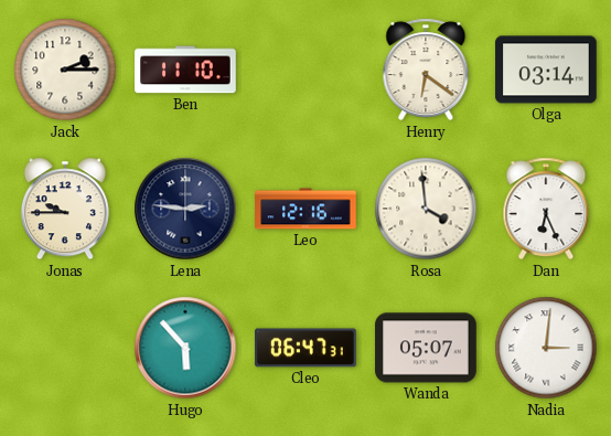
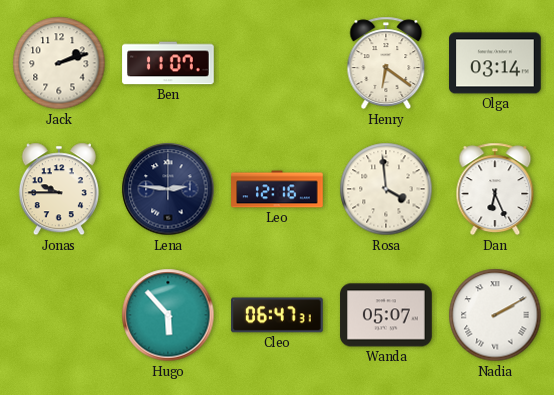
Jack: 2:15 -> 2:12 (59, 63)
Ben: 11:10 -> 11:07 (168, 63)
Nadia: 3:01 -> 2:10 (495, 315)
